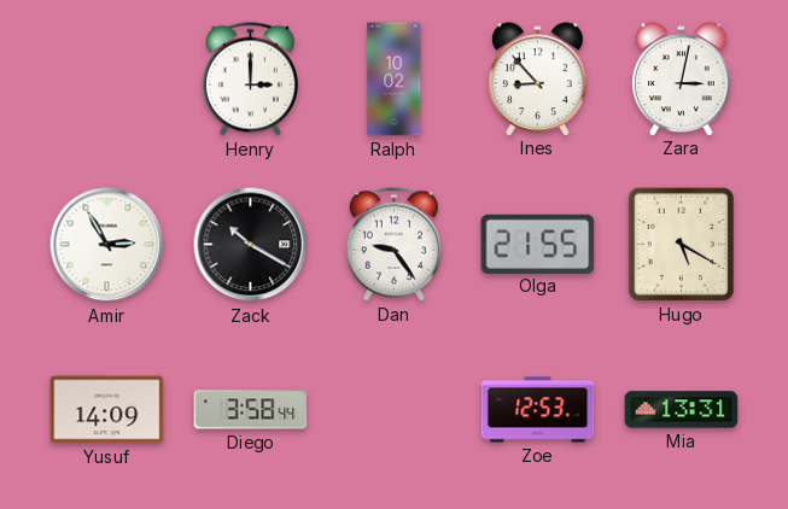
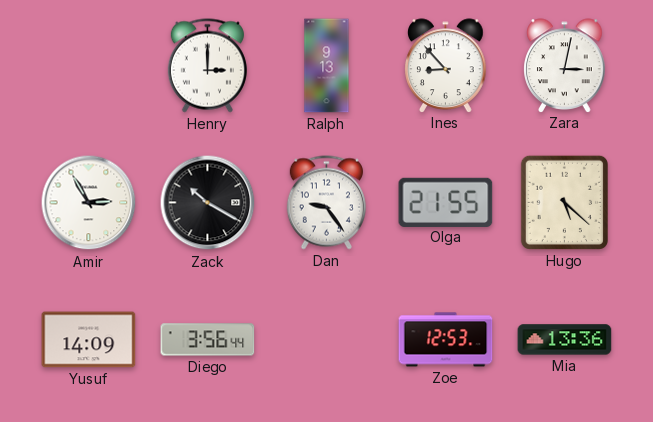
Ralph: 10:02 -> 9:13 (327, 66)
Hugo: 5:20 -> 5:22 (564, 202)
Diego: 3:58 -> 3:56 (208, 340)
Mia: 13:31 -> 13:36 (565, 340)
